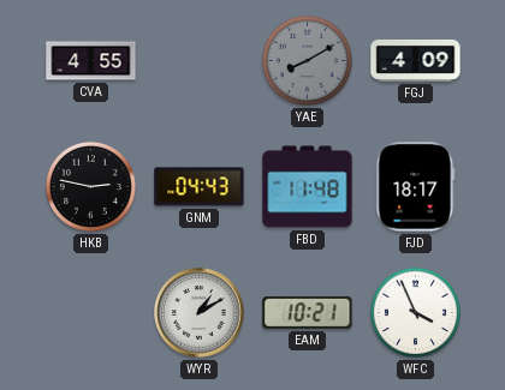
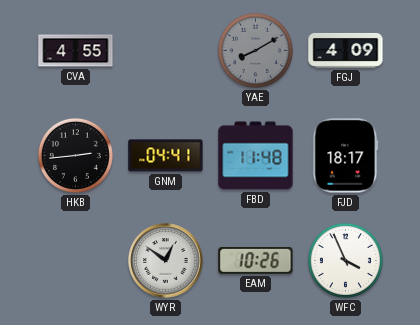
HKB: 2:47 -> 2:44 (75, 155)
GNM: 04:43 -> 04:41 (166, 156)
WYR: 1:10 -> 12:51 (166, 261)
EAM: 10:21 -> 10:26 (256, 260)
